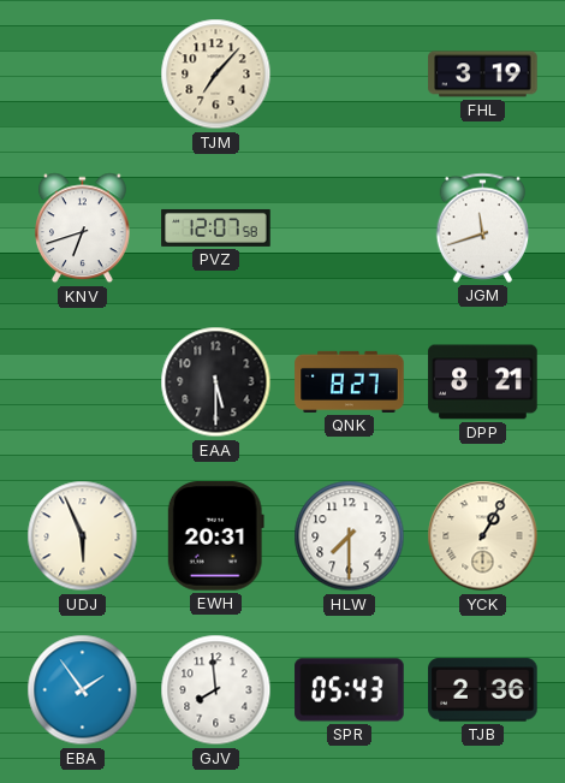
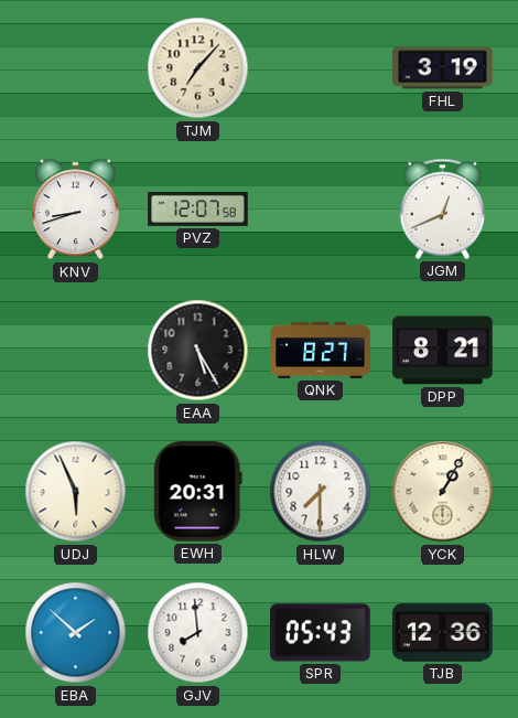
KNV: 6:42 -> 8:42 (76, 210)
JGM: 11:42 -> 12:41 (443, 208)
EAA: 5:30 -> 5:25 (198, 351)
EBA: 1:54 -> 1:52 (76, 633)
TJB: 2:36 -> 12:36 (443, 633)
